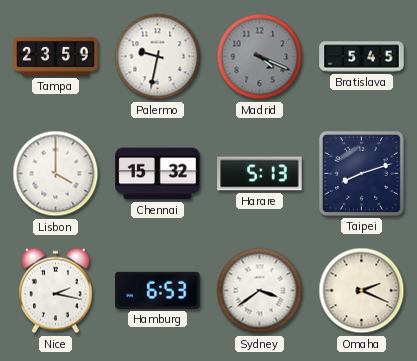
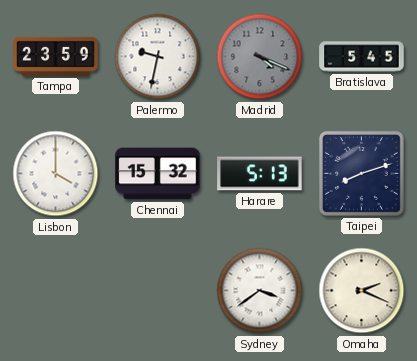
Nice: 2:17 -> none (55, 291)
Hamburg: 6:53 -> none (158, 290)
